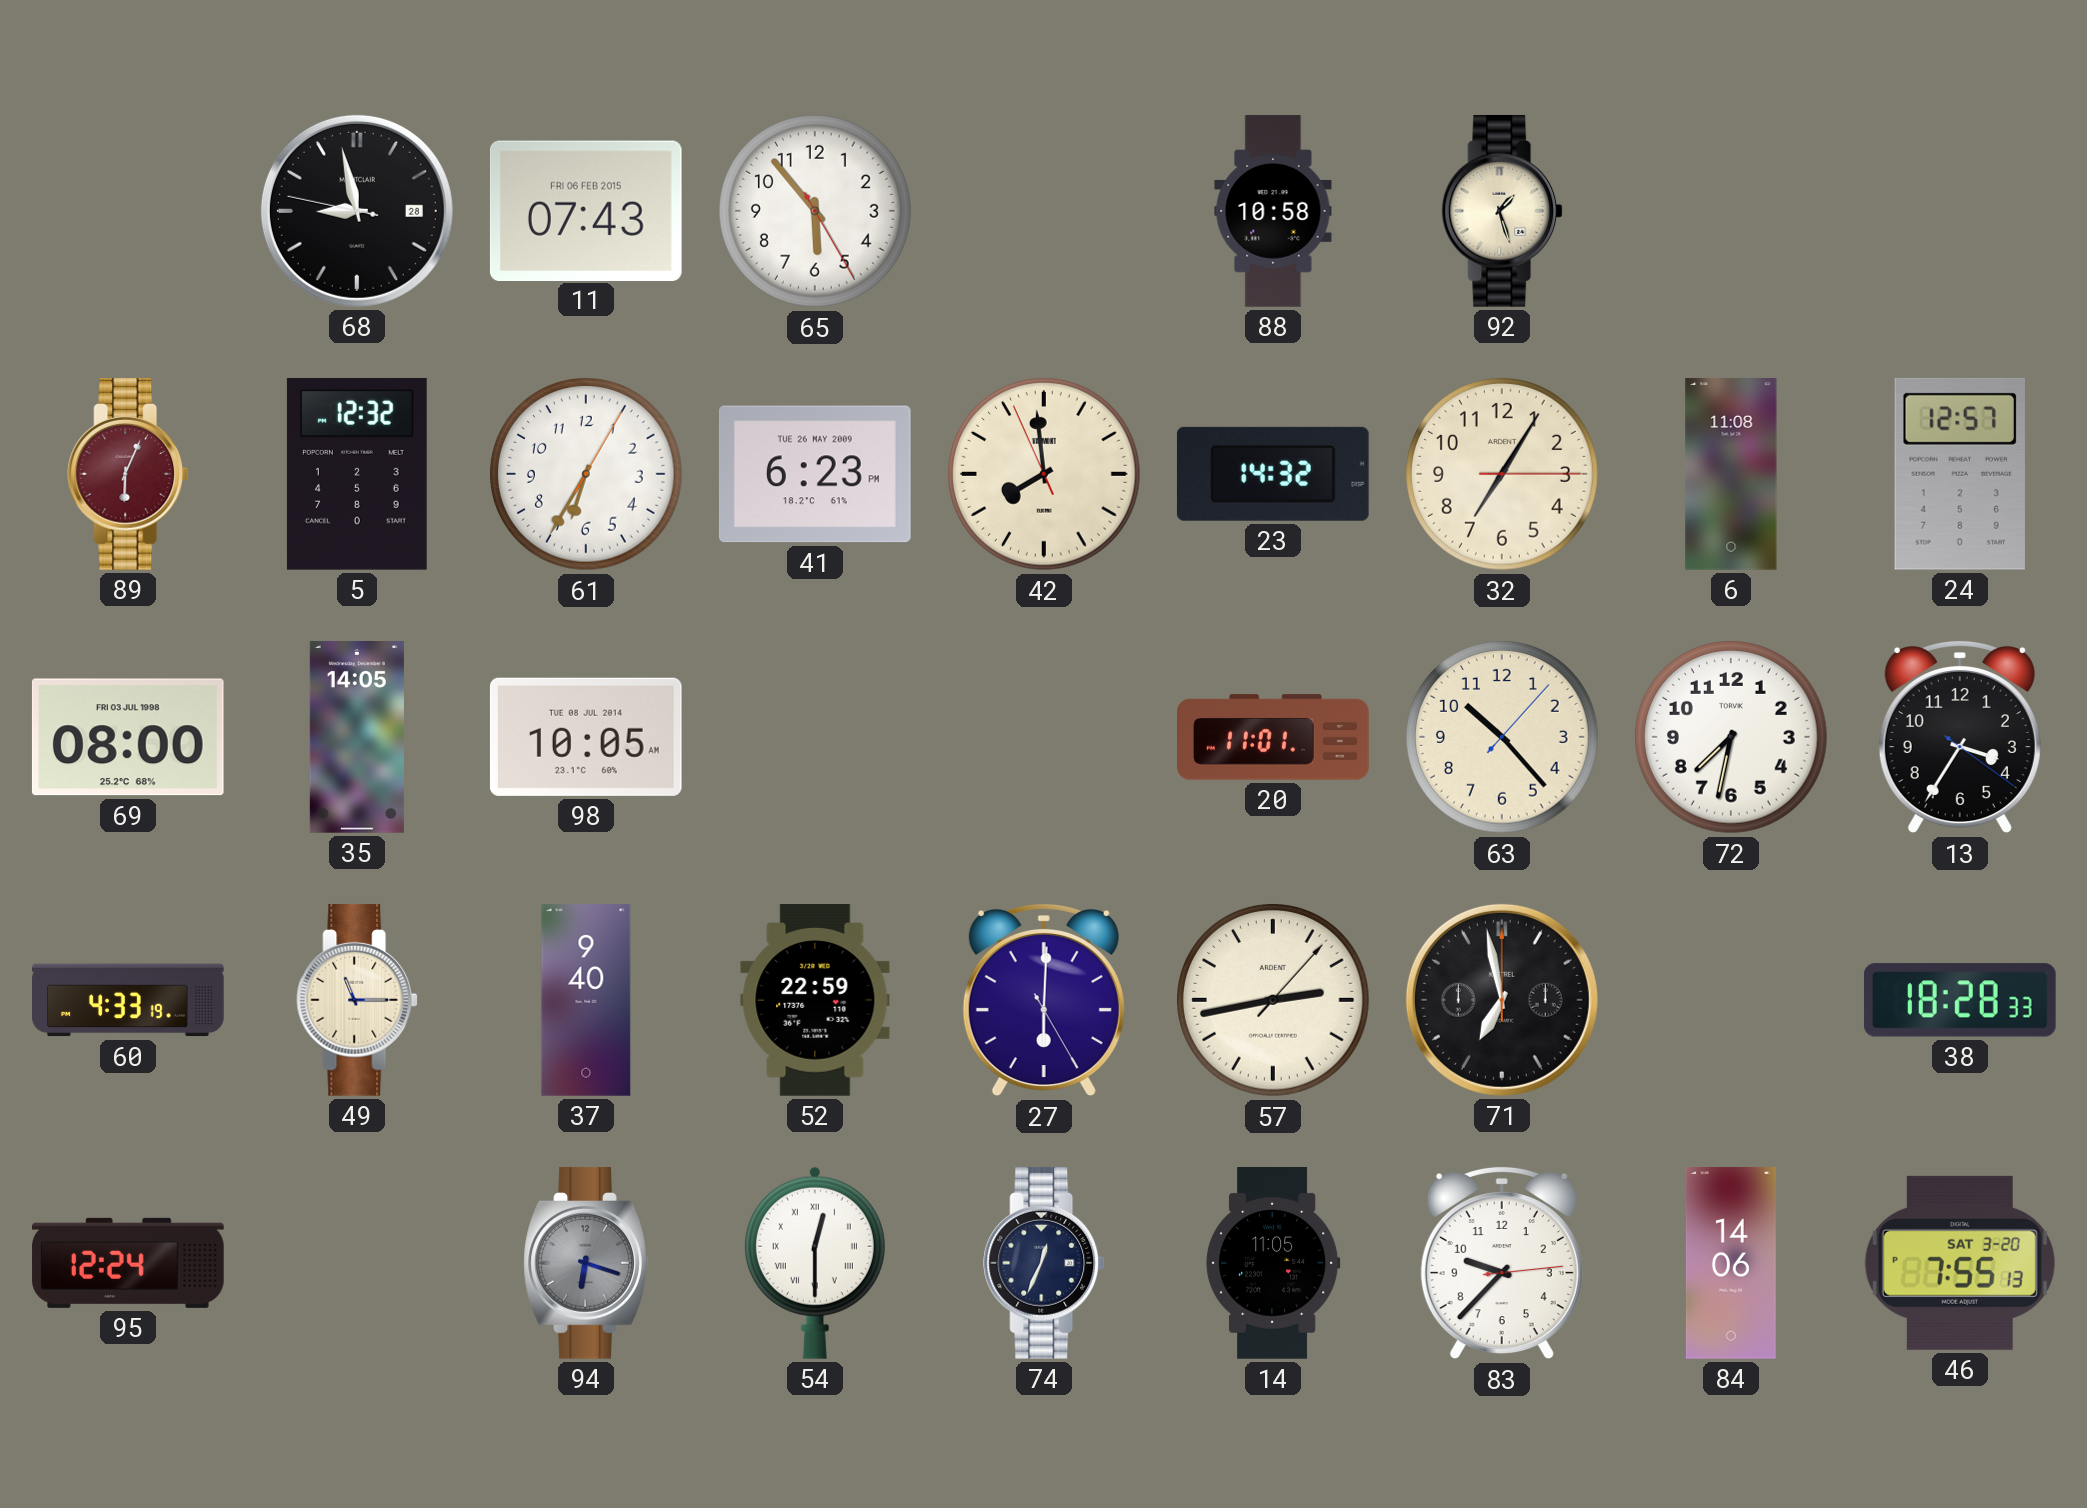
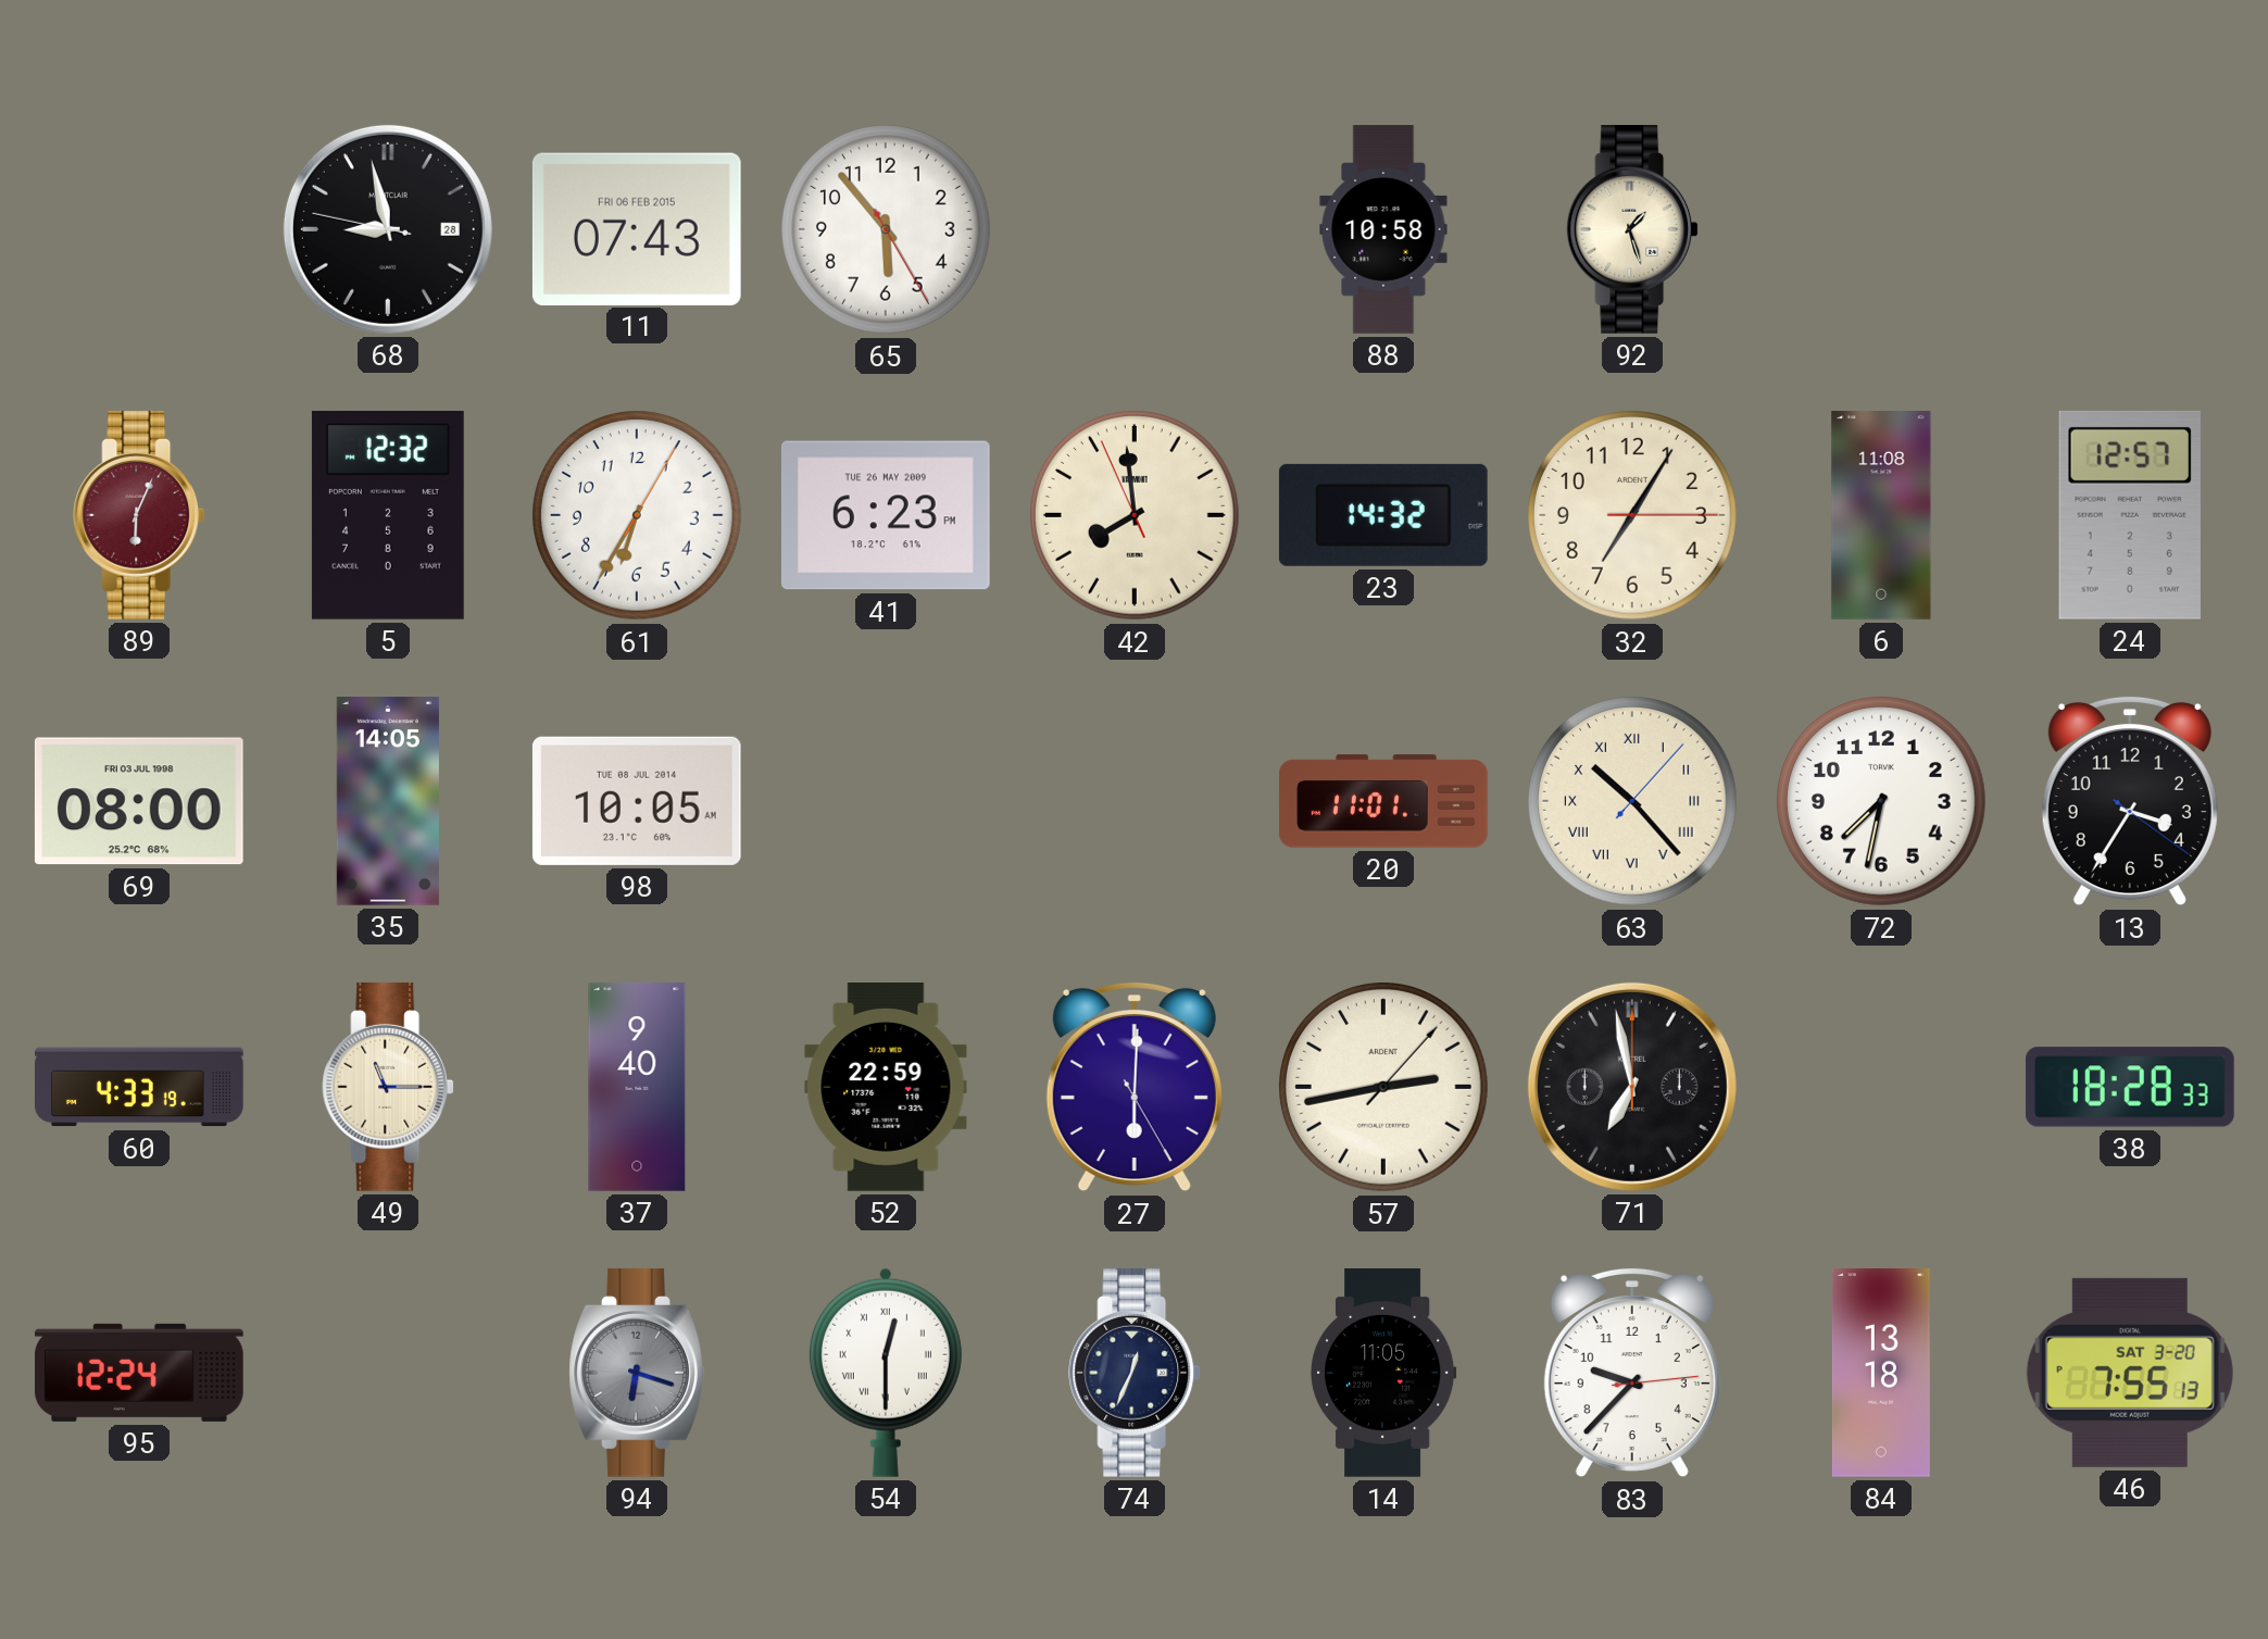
63 numerals: Arabic -> Roman (1633, 802)
84: 14:06 -> 13:18 (1881, 1373)
